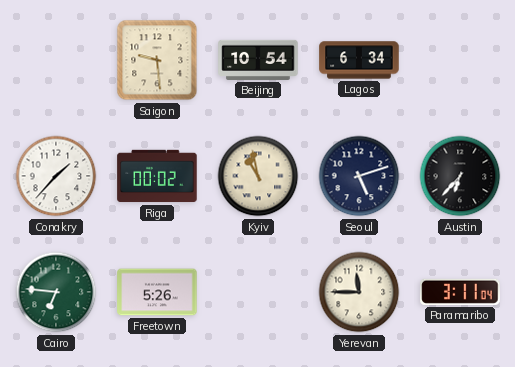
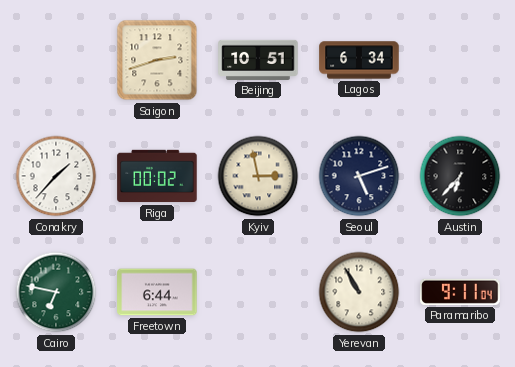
Saigon: 9:29 -> 2:42 (157, 60)
Beijing: 10:54 -> 10:51 (258, 60)
Kyiv: 10:58 -> 2:58 (258, 176)
Cairo: 6:46 -> 6:47 (56, 292)
Freetown: 5:26 -> 6:44 (157, 292)
Yerevan: 11:45 -> 10:55 (359, 292)
Paramaribo: 3:11 -> 9:11 (460, 292)
